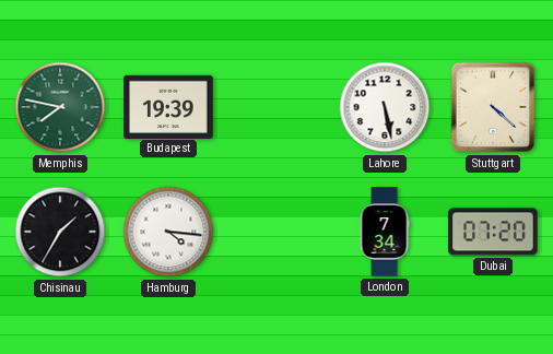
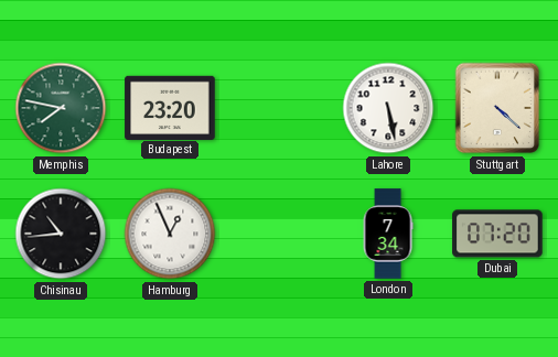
Budapest: 19:39 -> 23:20 (170, 107)
Chisinau: 1:35 -> 10:44 (61, 234)
Hamburg: 4:16 -> 12:56 (170, 234)
